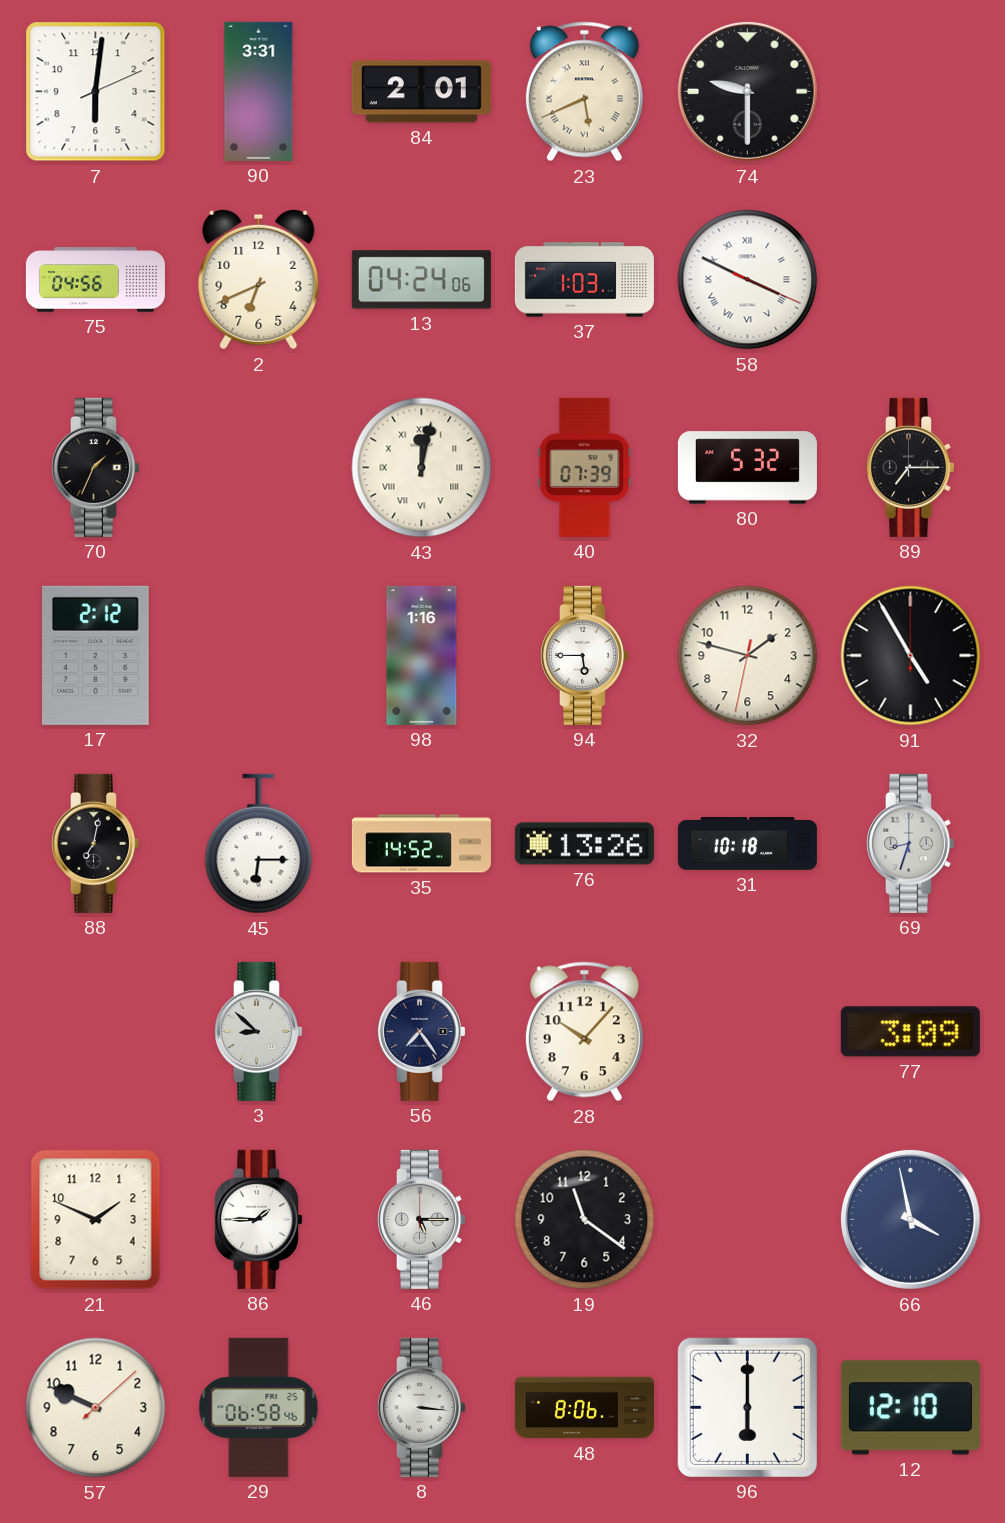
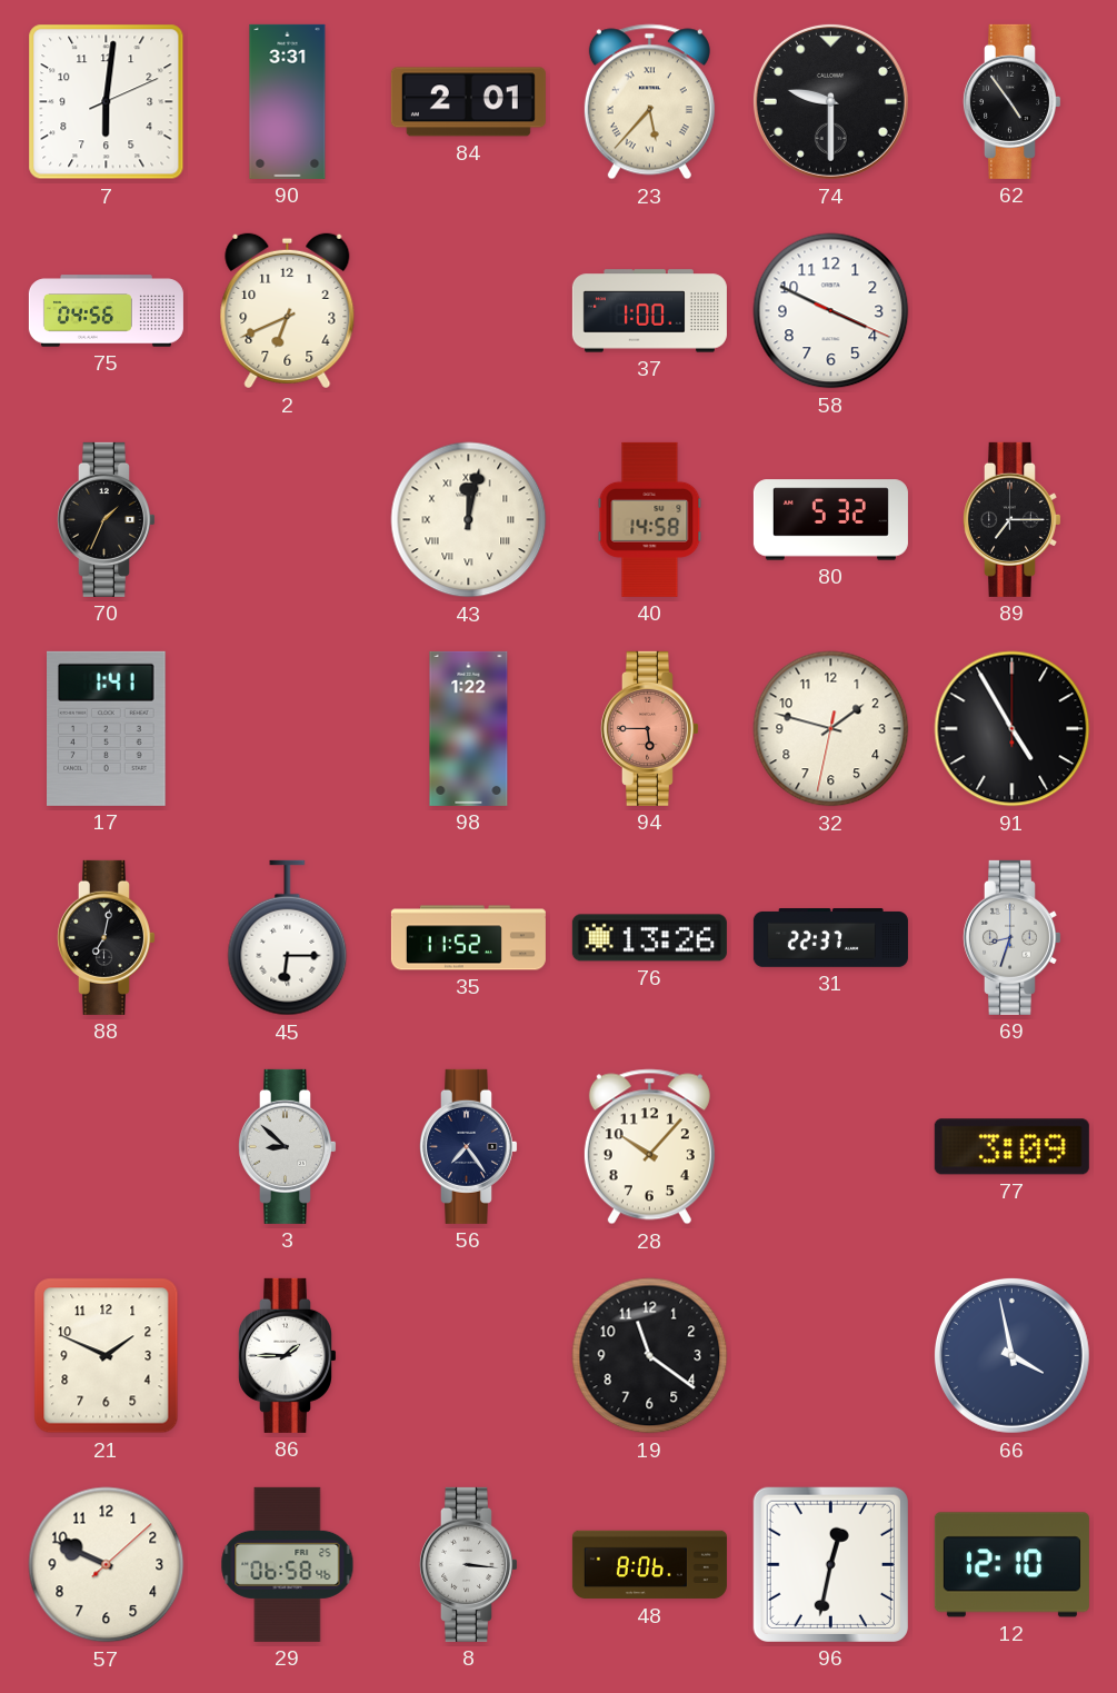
23: 5:41 -> 5:37 (649, 102)
62: none -> 4:54 (1011, 101)
13: 04:24 -> none (421, 280)
37: 1:03 -> 1:00 (649, 311)
58 numerals: Roman -> Arabic (831, 311)
40: 07:39 -> 14:58 (650, 519)
17: 2:12 -> 1:41 (107, 728)
98: 1:16 -> 1:22 (469, 728)
94 dial: white -> salmon (649, 728)
35: 14:52 -> 11:52 (468, 938)
31: 10:18 -> 22:37 (830, 938)
46: 5:15 -> none (421, 1219)
96: 6:00 -> 12:32 (830, 1564)
